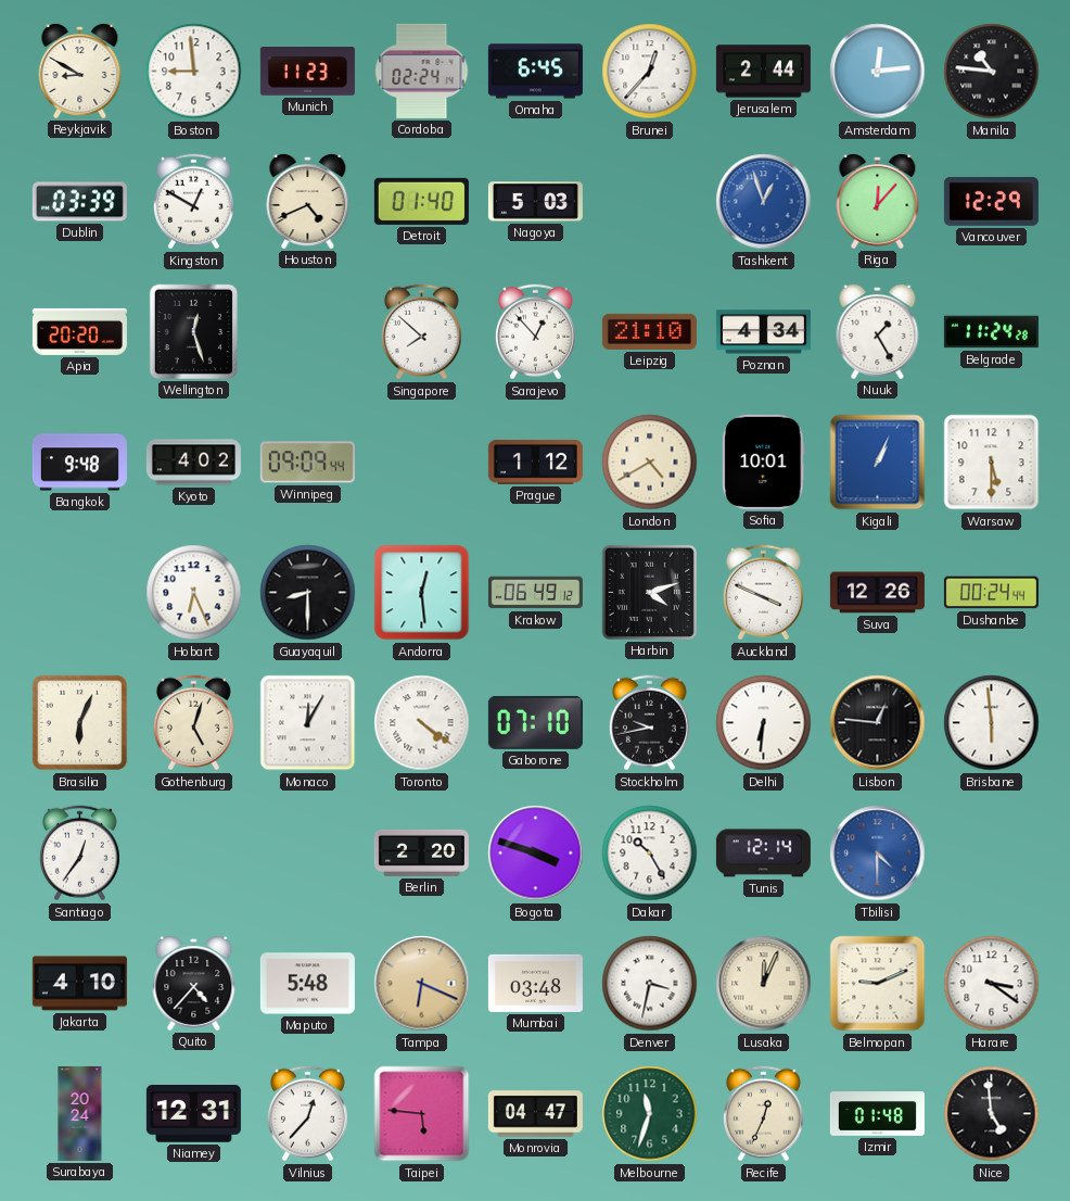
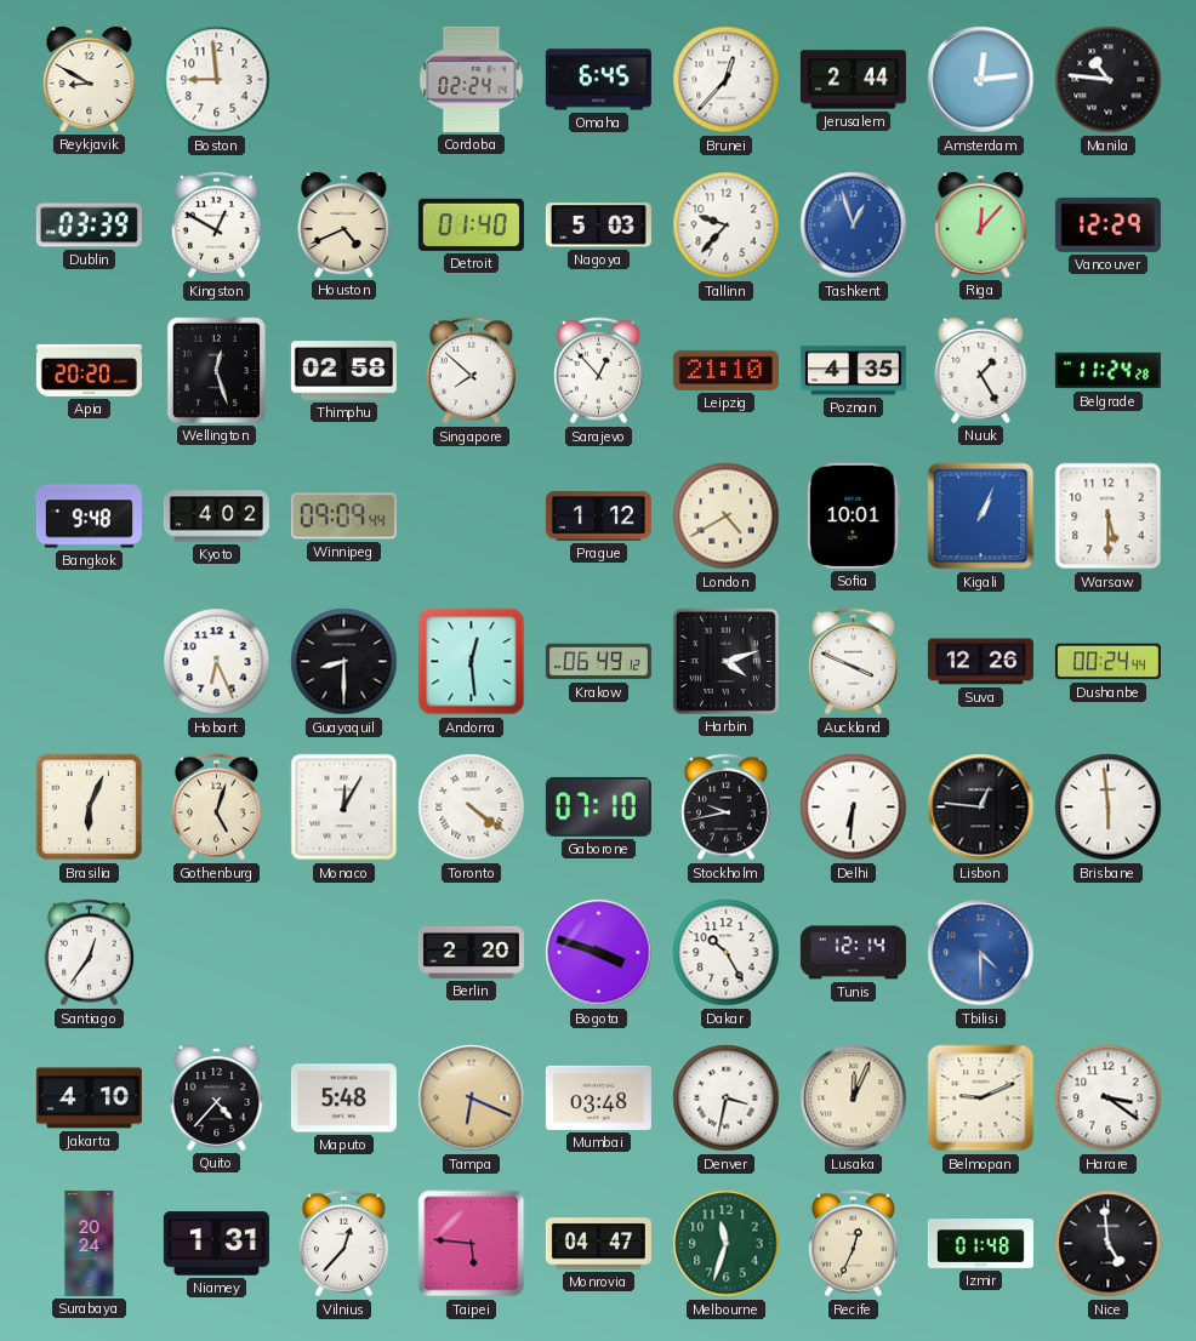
Munich: 11:23 -> none (307, 72)
Tallinn: none -> 9:37 (727, 226)
Thimphu: none -> 02:58 (343, 371)
Poznan: 4:34 -> 4:35 (853, 371)
Niamey: 12:31 -> 1:31 (216, 1244)
